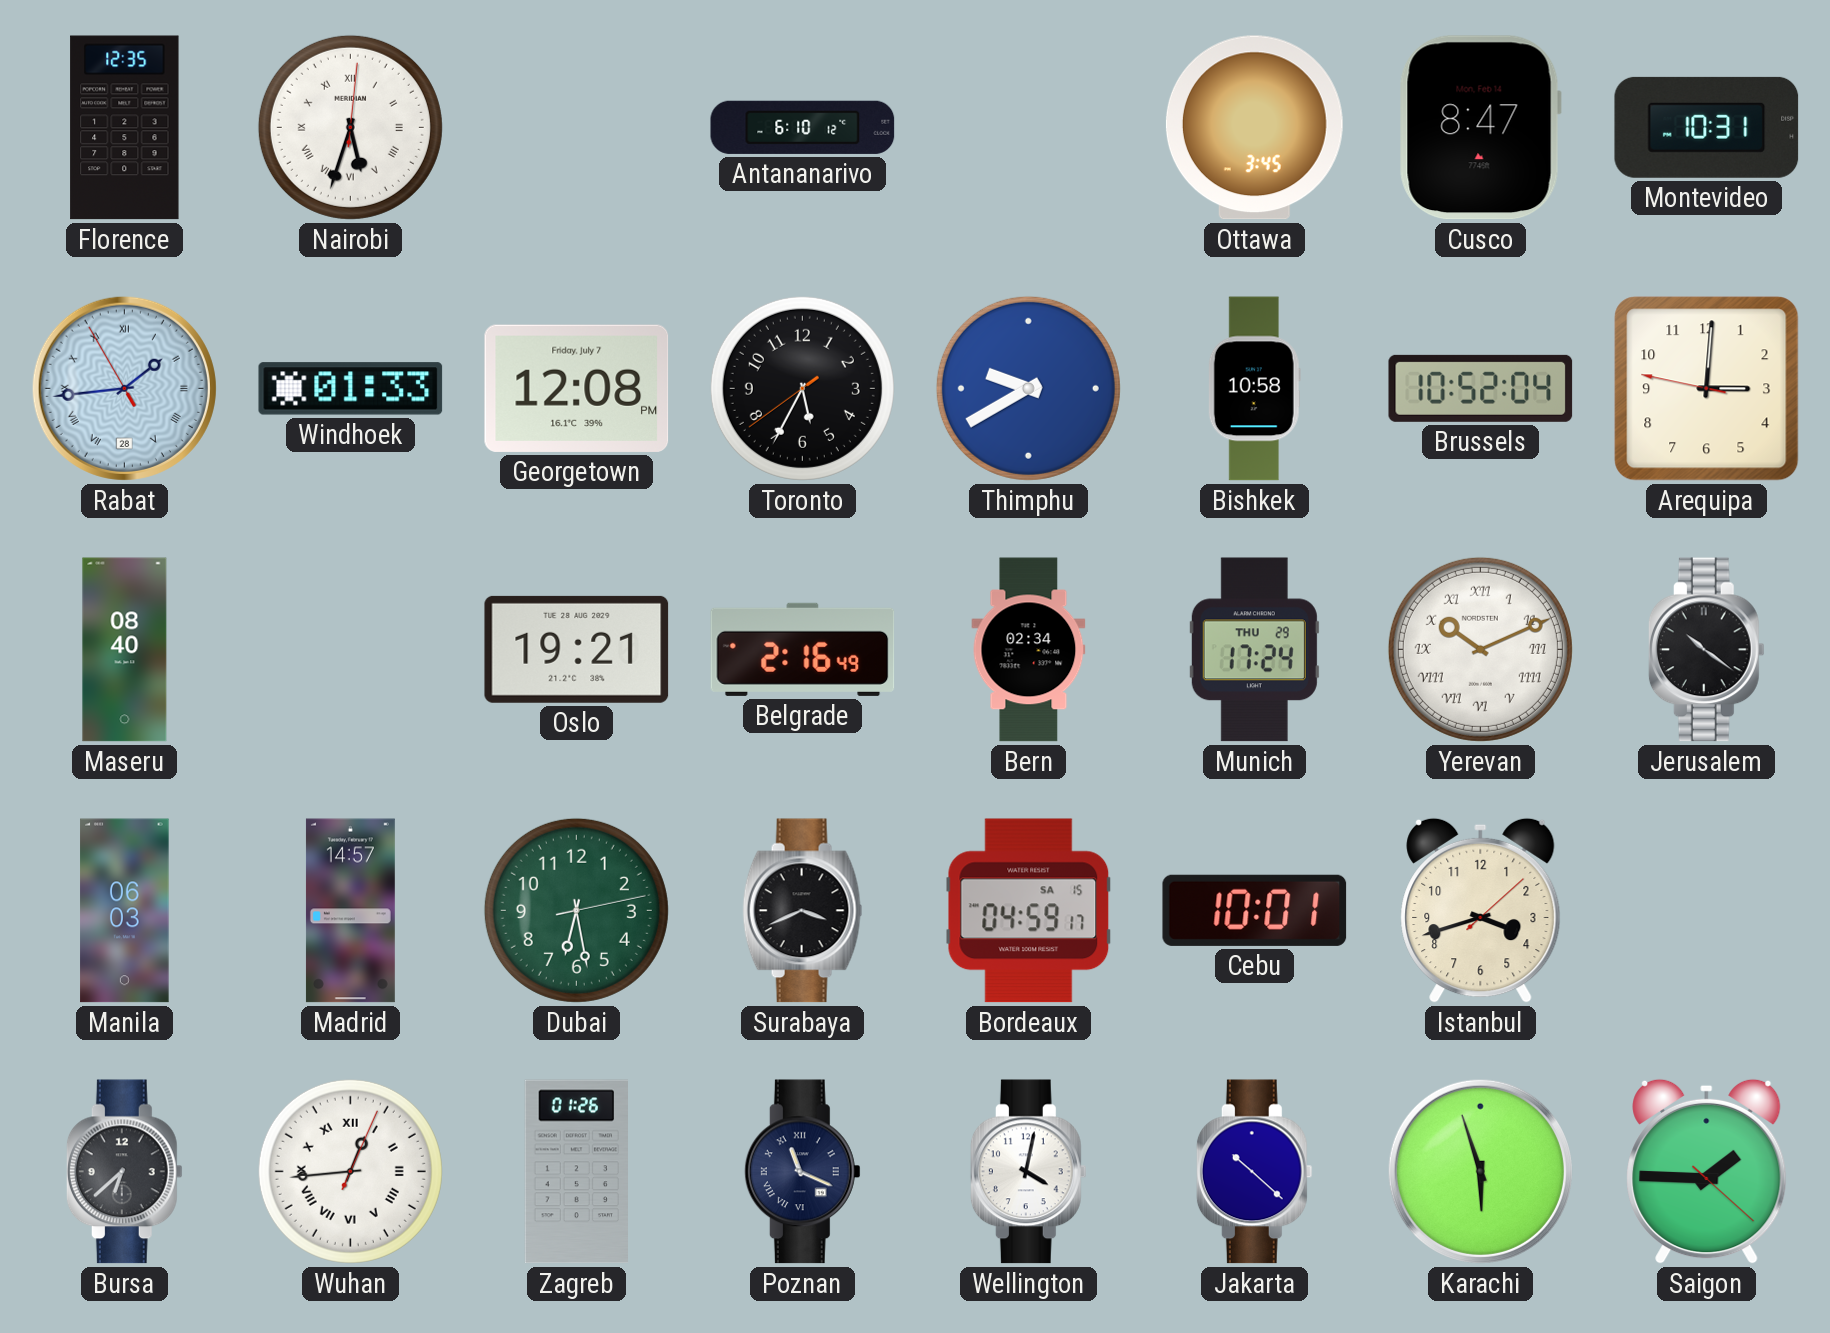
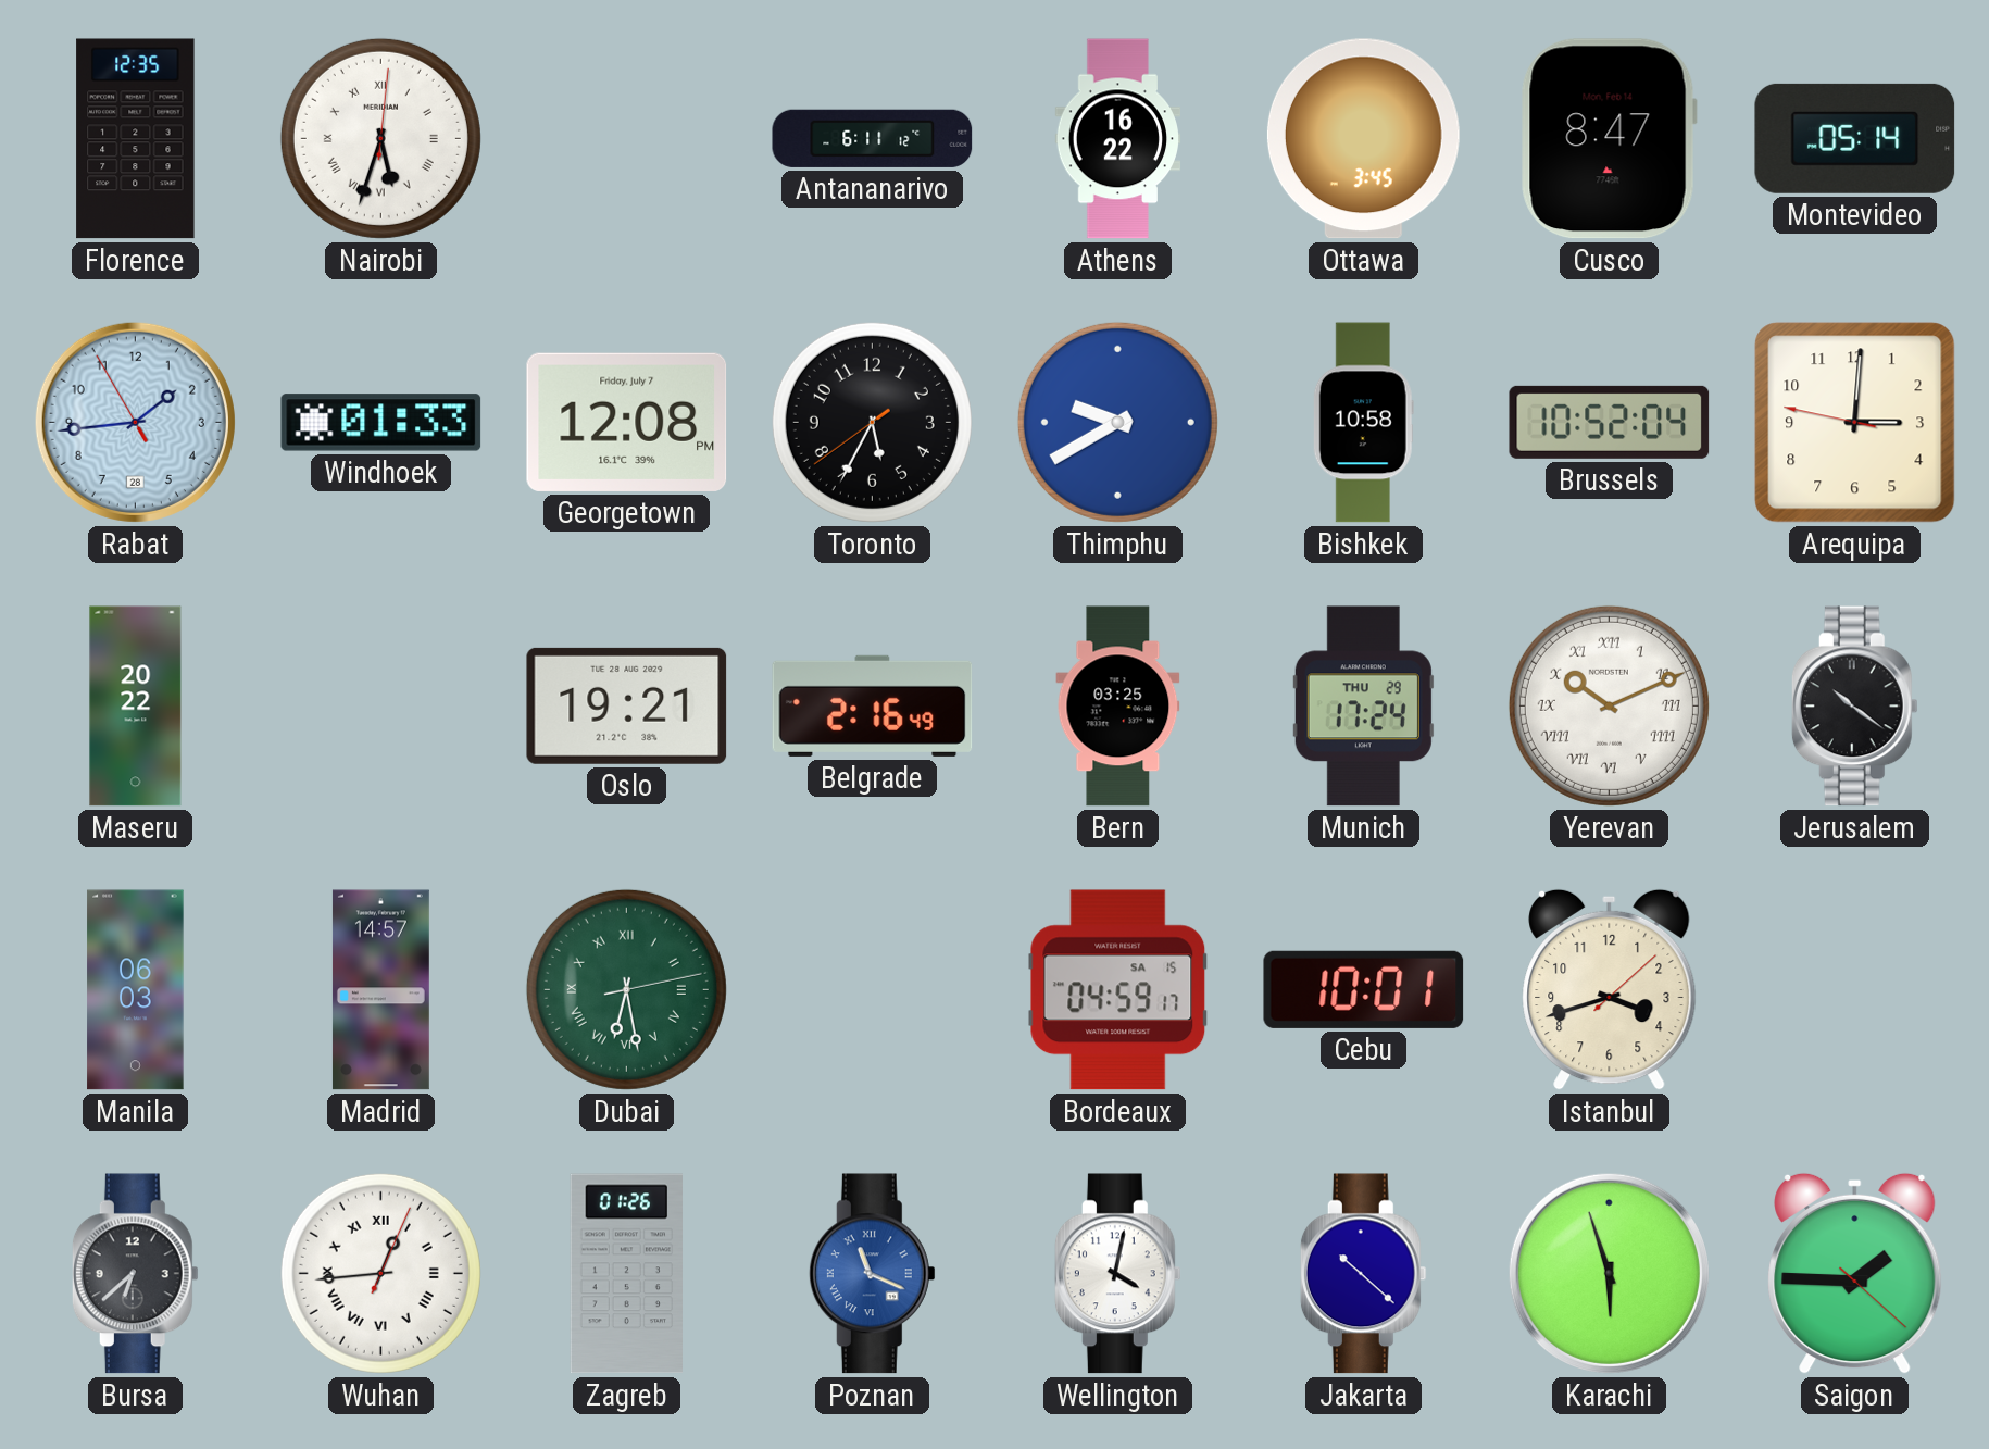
Antananarivo: 6:10 -> 6:11 (873, 138)
Athens: none -> 16:22 (1118, 139)
Montevideo: 10:31 -> 05:14 (1855, 138)
Rabat numerals: Roman -> Arabic (135, 422)
Maseru: 08:40 -> 20:22 (136, 707)
Bern: 02:34 -> 03:25 (1118, 707)
Dubai numerals: Arabic -> Roman (626, 989)
Surabaya: 3:41 -> none (803, 911)
Poznan dial: navy -> blue (872, 1274)
